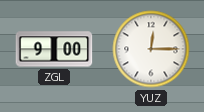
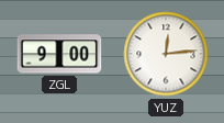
YUZ: 12:15 -> 12:14 (166, 54)
